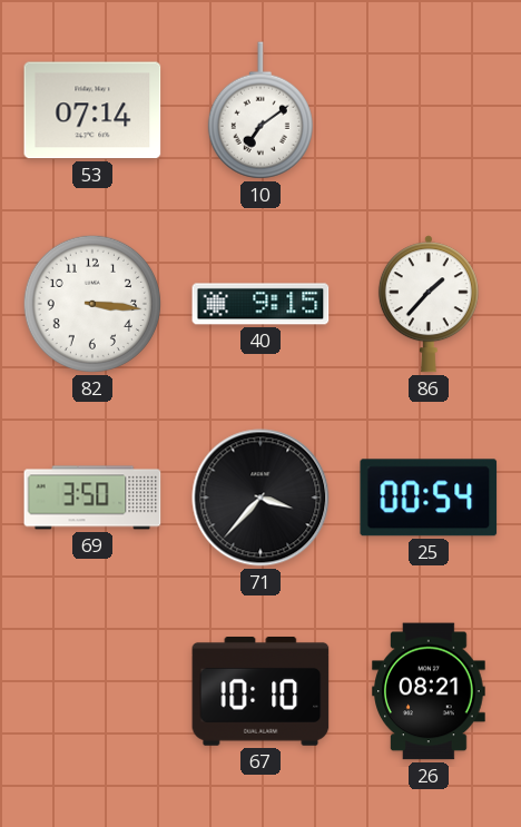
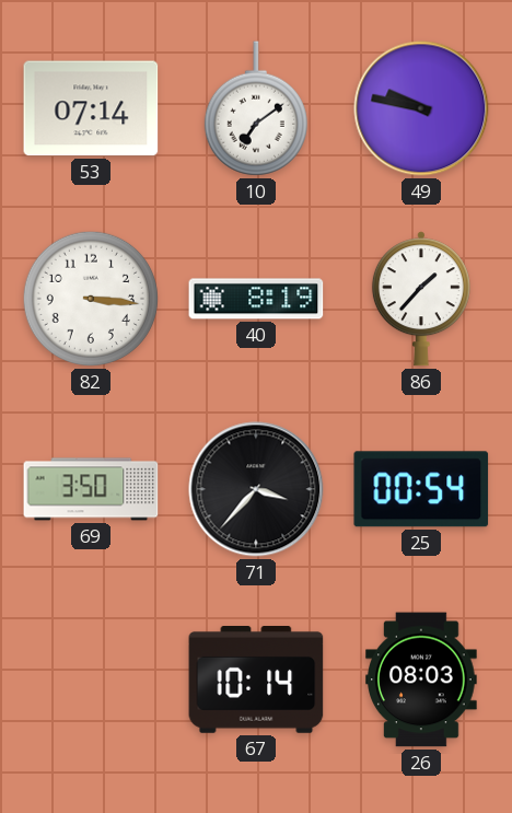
49: none -> 9:47 (421, 108)
40: 9:15 -> 8:19 (256, 299)
67: 10:10 -> 10:14 (256, 681)
26: 08:21 -> 08:03 (422, 680)
